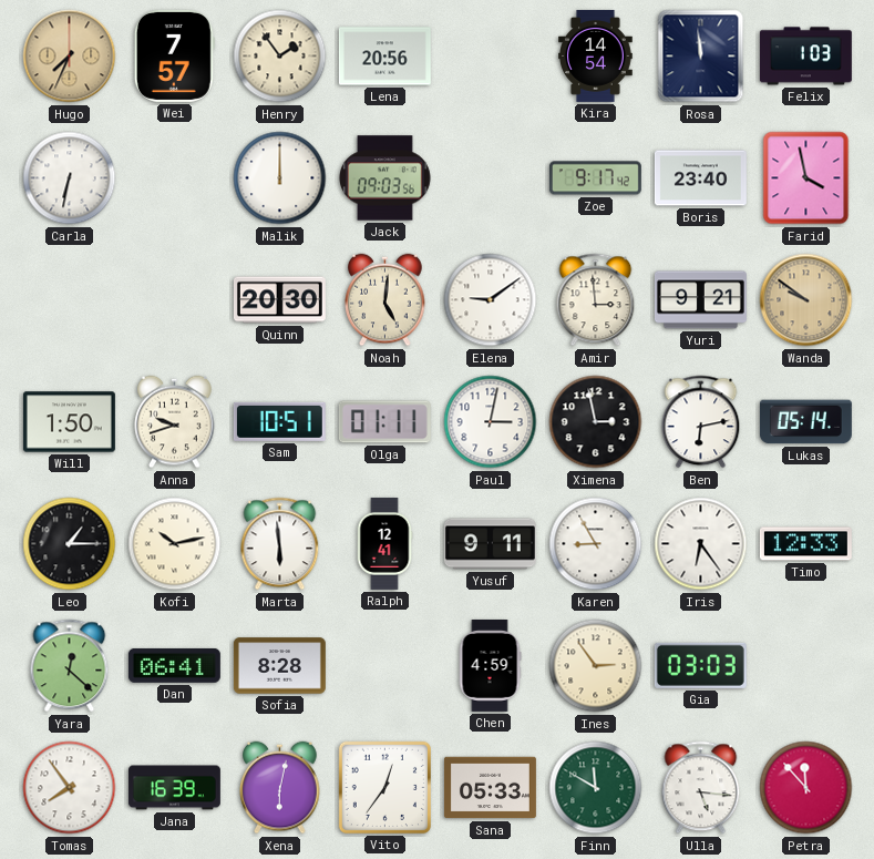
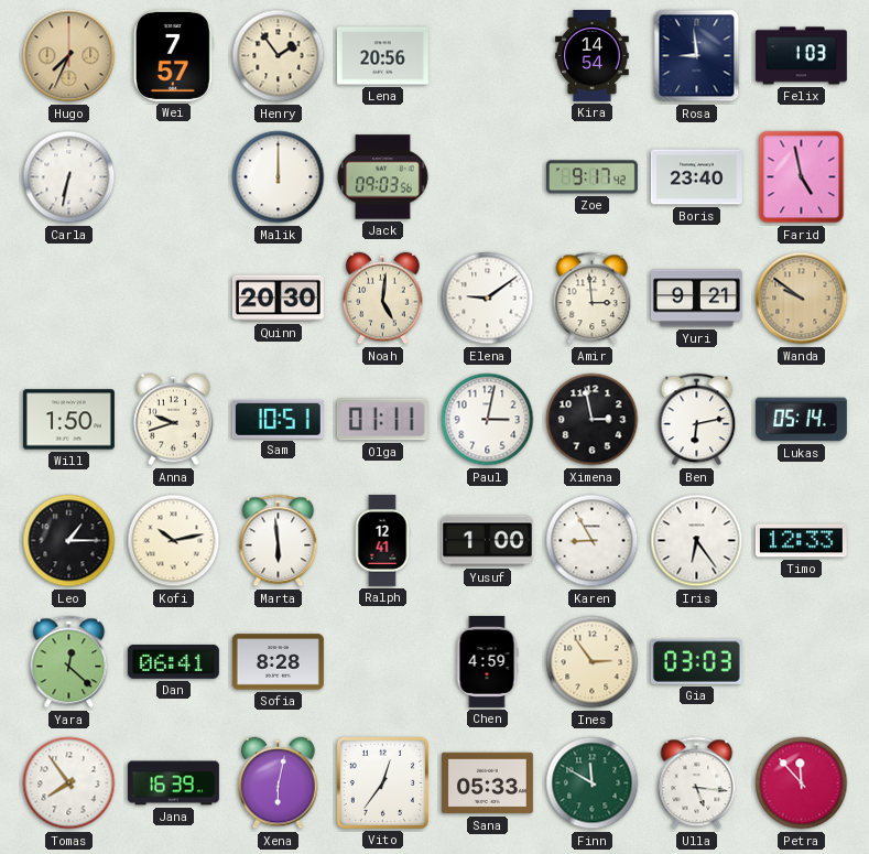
Rosa: 11:59 -> 8:59 (697, 56)
Farid: 3:58 -> 4:58 (802, 177)
Yusuf: 9:11 -> 1:00 (487, 541)
